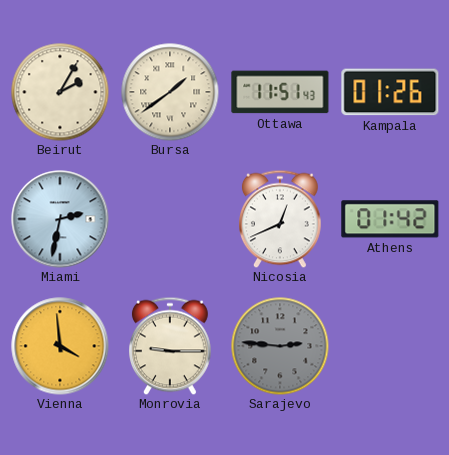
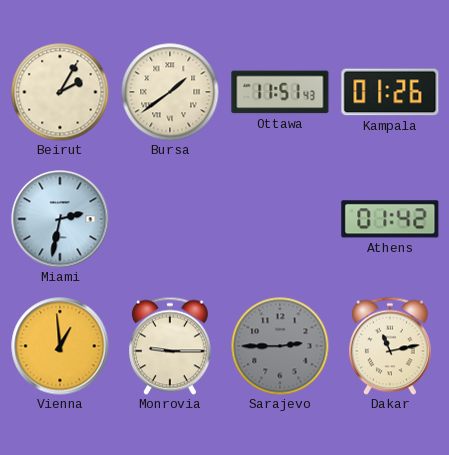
Nicosia: 12:41 -> none (281, 219)
Vienna: 3:59 -> 12:59 (60, 346)
Sarajevo: 2:46 -> 2:45 (280, 346)
Dakar: none -> 11:13 (391, 346)
